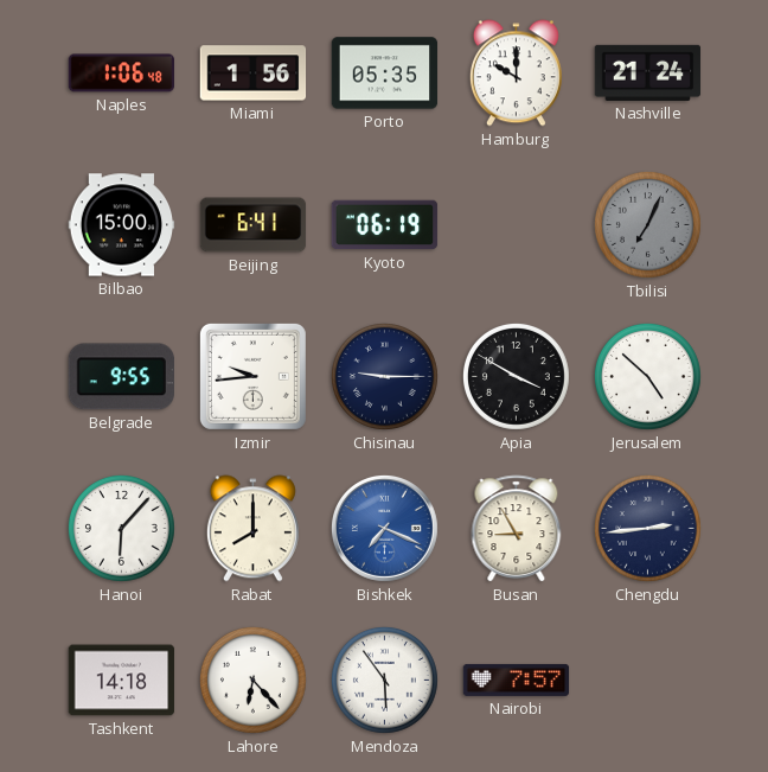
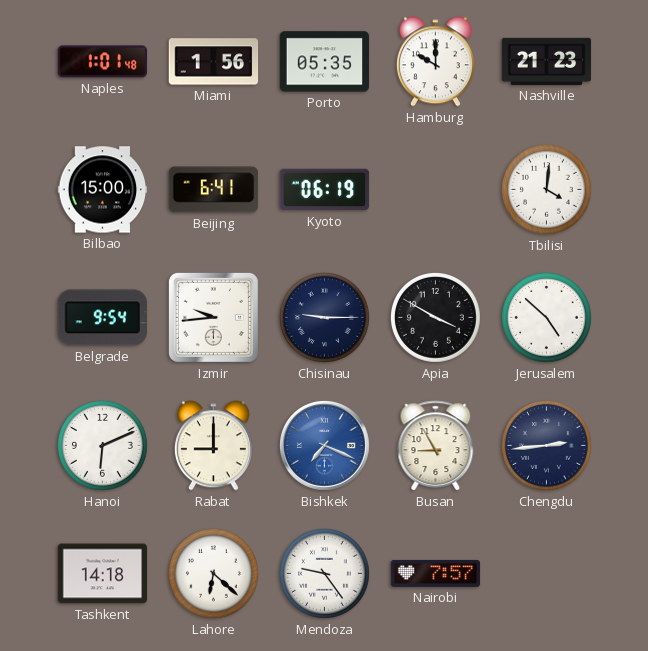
Naples: 1:06 -> 1:01 (103, 62)
Nashville: 21:24 -> 21:23 (547, 61)
Tbilisi: 7:04 -> 4:01 (547, 190)
Tbilisi dial: grey -> white (547, 190)
Belgrade: 9:55 -> 9:54 (102, 318)
Hanoi: 6:07 -> 6:11 (103, 446)
Rabat: 8:00 -> 9:00 (213, 446)
Lahore: 6:23 -> 6:22 (214, 574)
Mendoza: 5:54 -> 9:24 (325, 574)
